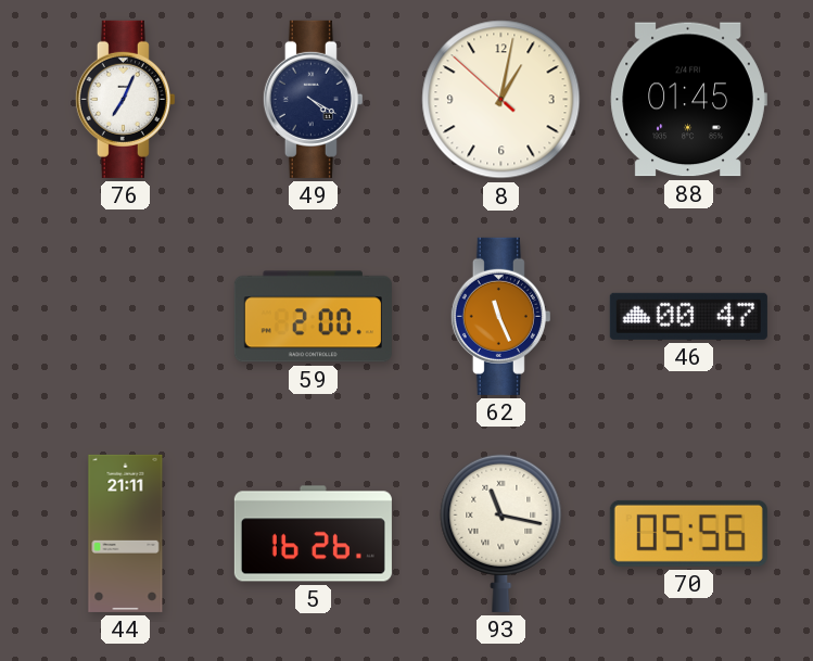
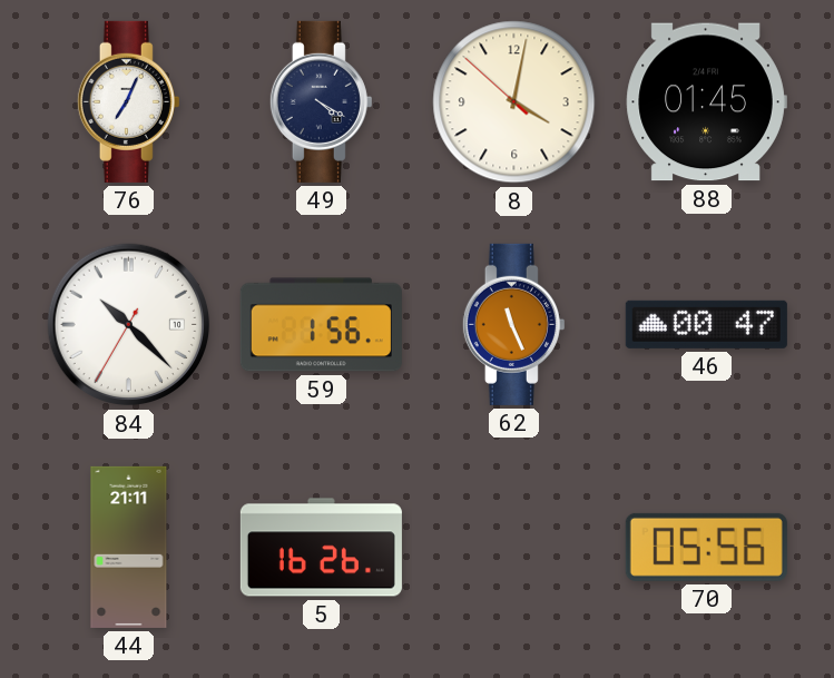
8: 1:01 -> 4:01 (514, 102)
84: none -> 10:22 (129, 325)
59: 2:00 -> 1:56 (321, 325)
93: 11:17 -> none (501, 533)
